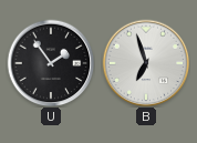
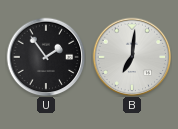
B: 6:57 -> 7:01 (132, 57)
